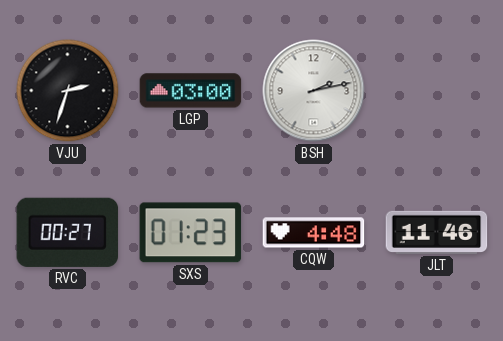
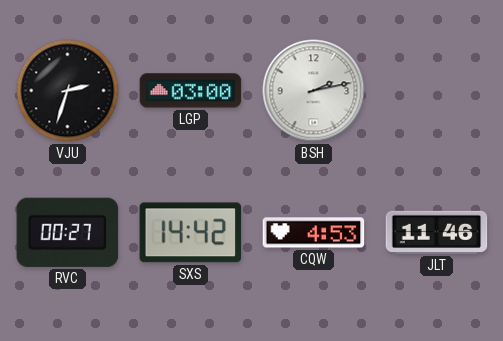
SXS: 01:23 -> 14:42 (191, 233)
CQW: 4:48 -> 4:53 (314, 233)
